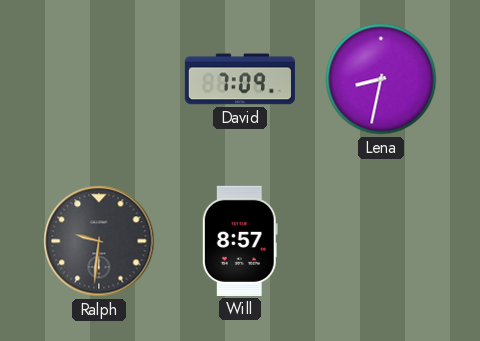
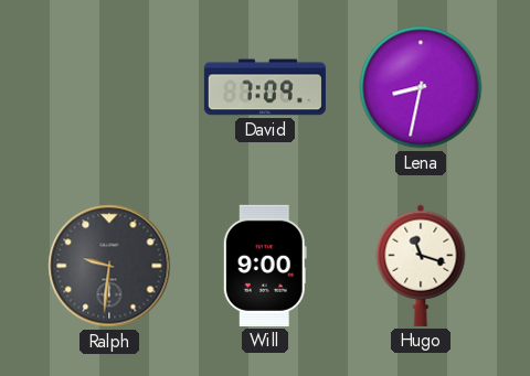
Will: 8:57 -> 9:00 (265, 266)
Hugo: none -> 11:18 (421, 266)
